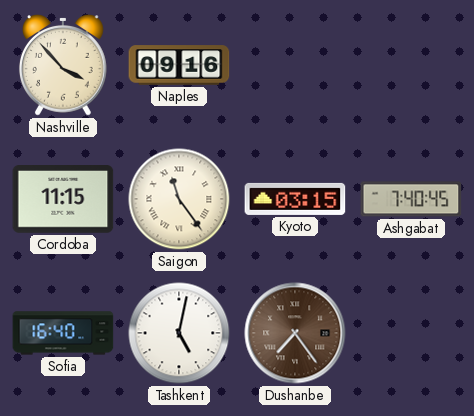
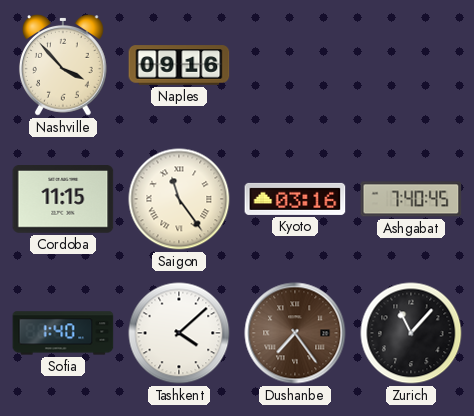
Kyoto: 03:15 -> 03:16 (295, 199)
Sofia: 16:40 -> 1:40 (63, 333)
Tashkent: 5:02 -> 4:08 (179, 333)
Zurich: none -> 11:07 (411, 333)
